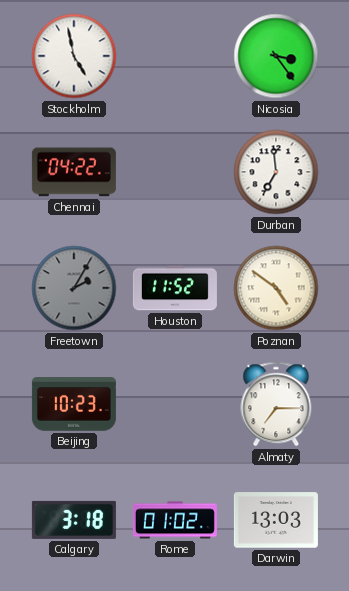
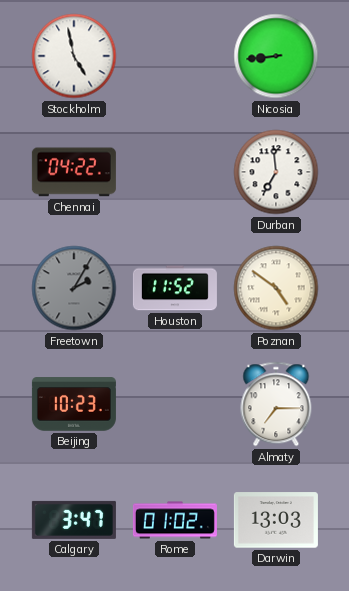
Nicosia: 3:24 -> 8:44 (276, 56)
Calgary: 3:18 -> 3:47 (74, 520)
